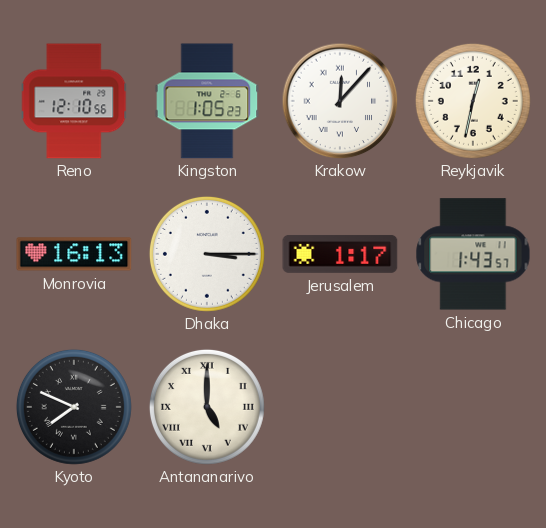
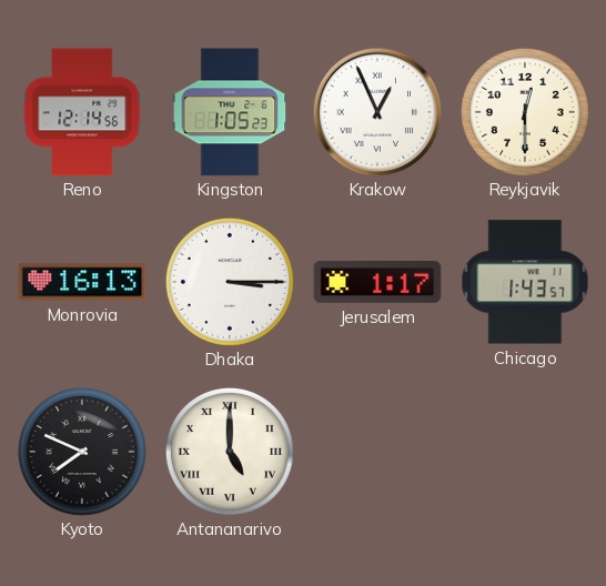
Reno: 12:10 -> 12:14 (82, 112)
Krakow: 12:07 -> 12:56 (377, 112)
Reykjavik: 12:32 -> 12:30 (525, 112)
